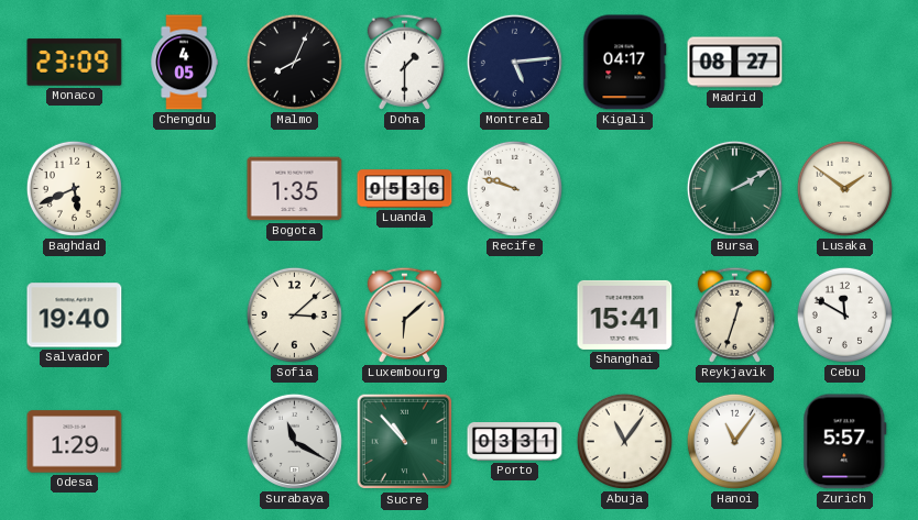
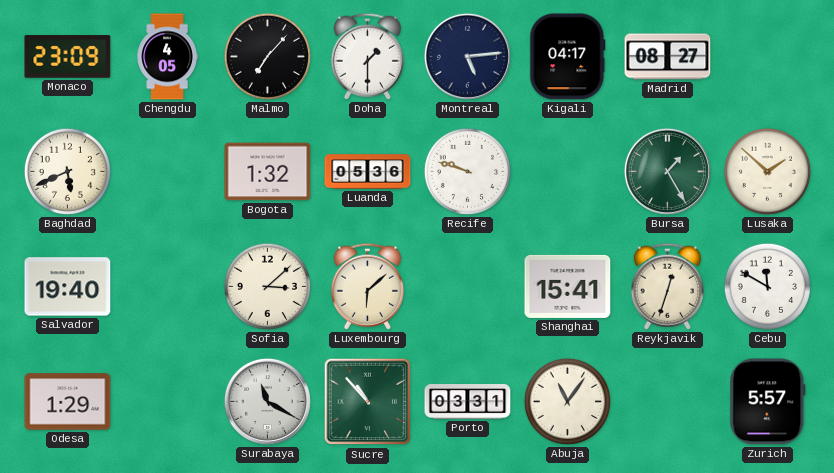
Malmo: 8:04 -> 7:07 (267, 56)
Bogota: 1:35 -> 1:32 (268, 172)
Bursa: 2:10 -> 1:25 (667, 171)
Lusaka: 1:51 -> 1:52 (767, 171)
Hanoi: 11:06 -> none (734, 441)
